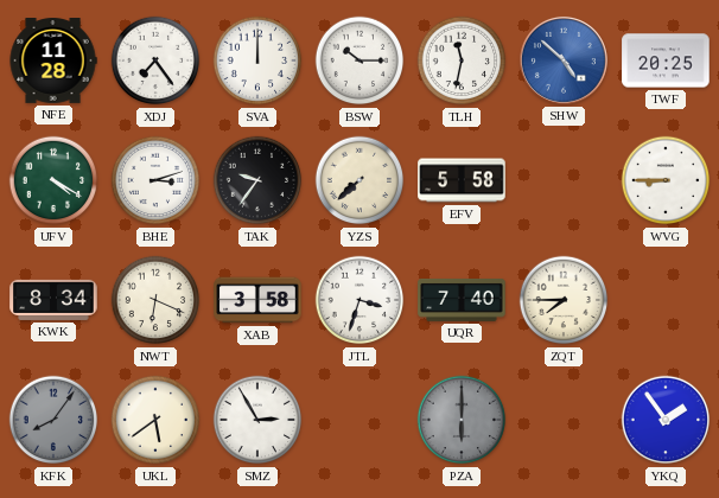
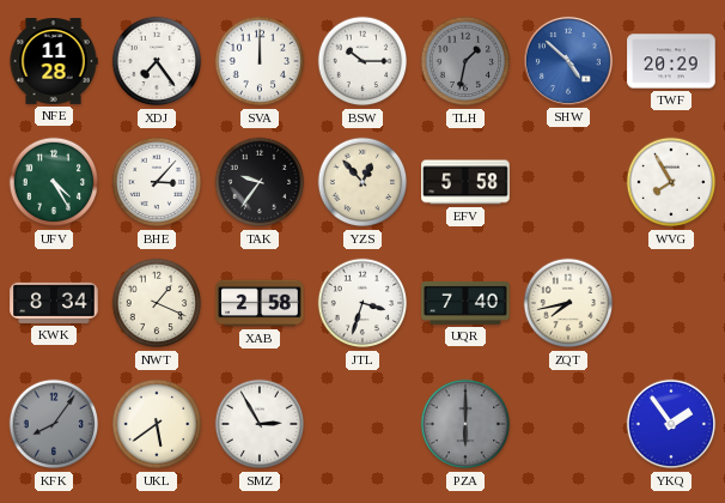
TLH: 11:32 -> 1:32 (465, 61)
TLH dial: white -> grey (465, 61)
TWF: 20:25 -> 20:29 (671, 61)
UFV: 4:20 -> 4:25 (54, 182)
BHE: 3:12 -> 3:07 (157, 182)
YZS: 7:38 -> 12:53 (363, 182)
WVG: 8:45 -> 7:55 (671, 182)
NWT: 6:19 -> 1:19 (157, 303)
XAB: 3:58 -> 2:58 (260, 303)
ZQT: 7:45 -> 7:43 (568, 303)
